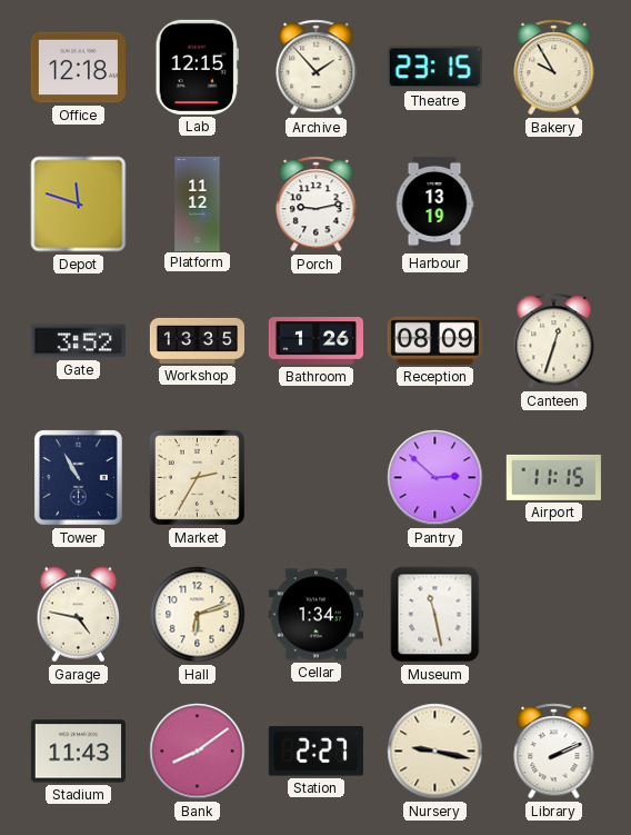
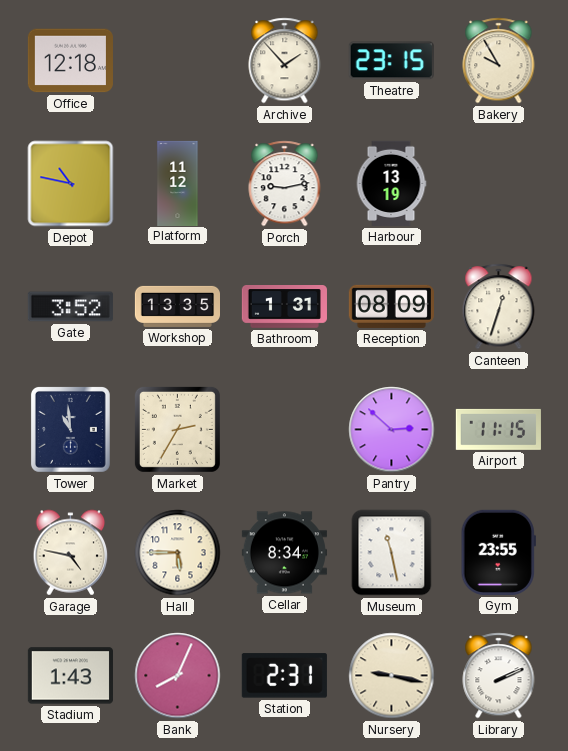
Lab: 12:15 -> none (197, 67)
Depot: 11:48 -> 10:47 (71, 184)
Bathroom: 1:26 -> 1:31 (284, 307)
Tower: 10:55 -> 10:59 (70, 429)
Hall: 6:12 -> 5:45 (178, 553)
Cellar: 1:34 -> 8:34 (284, 553)
Gym: none -> 23:55 (498, 552)
Stadium: 11:43 -> 1:43 (70, 676)
Bank: 8:09 -> 8:04 (178, 676)
Station: 2:27 -> 2:31 (284, 676)
